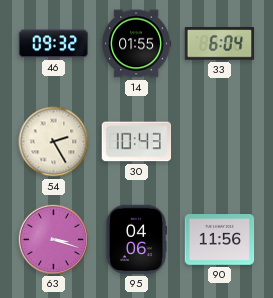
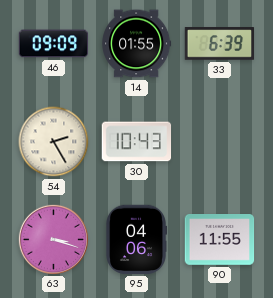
46: 09:32 -> 09:09 (54, 44)
33: 6:04 -> 6:39 (220, 44)
90: 11:56 -> 11:55 (220, 240)
